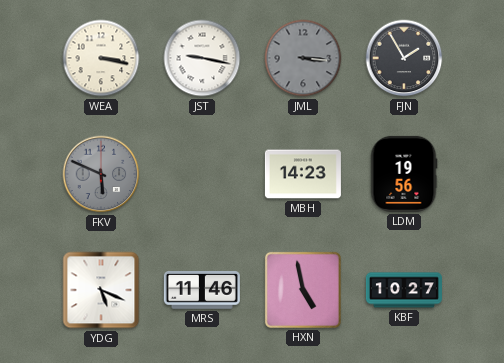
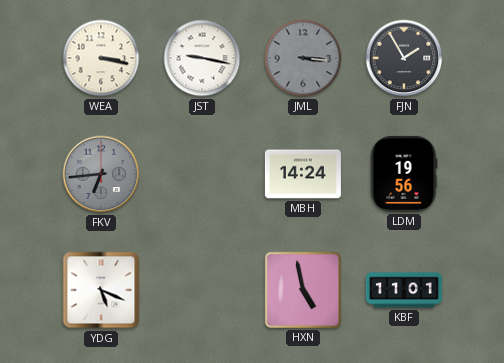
FKV: 5:49 -> 6:44 (101, 174)
MBH: 14:23 -> 14:24 (303, 174)
MRS: 11:46 -> none (202, 291)
KBF: 10:27 -> 11:01 (404, 290)
